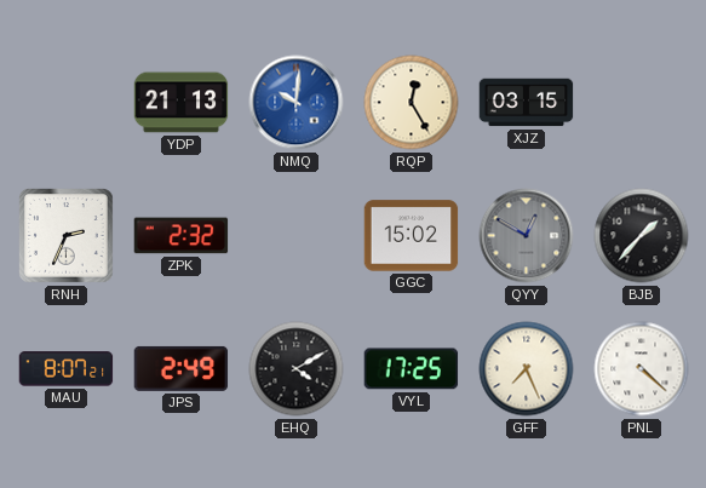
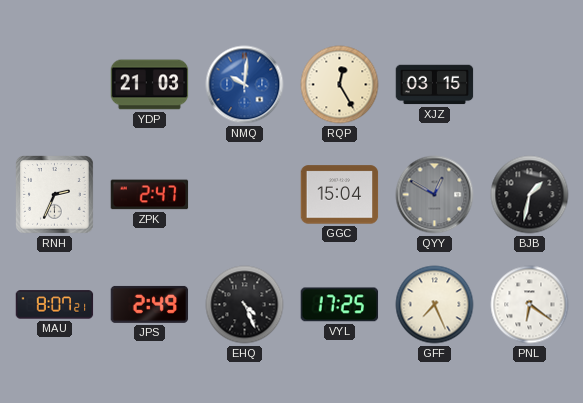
YDP: 21:13 -> 21:03 (150, 85)
ZPK: 2:32 -> 2:47 (150, 195)
GGC: 15:02 -> 15:04 (340, 195)
BJB: 1:37 -> 1:32 (530, 195)
EHQ: 4:10 -> 4:26 (245, 305)
PNL: 4:22 -> 6:21 (530, 305)
